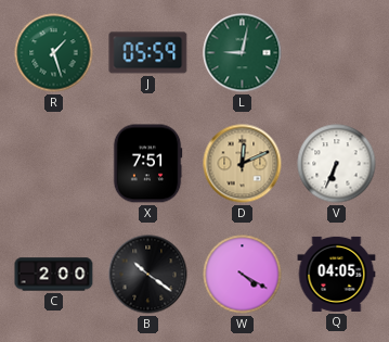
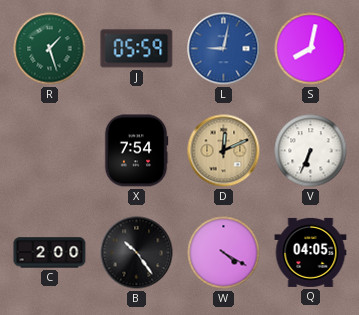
L dial: green -> blue (224, 49)
S: none -> 8:02 (311, 49)
X: 7:51 -> 7:54 (136, 151)
B: 10:21 -> 10:24 (137, 253)
